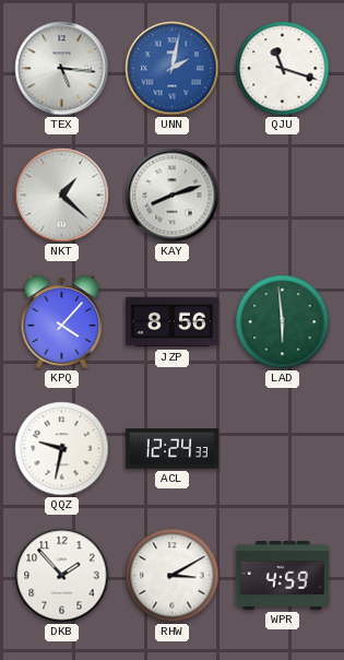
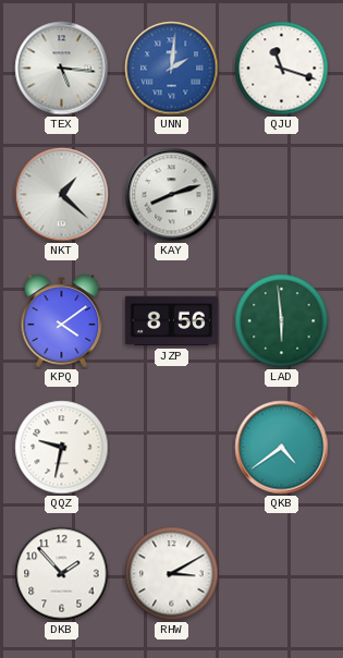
UNN: 2:02 -> 2:01 (172, 69)
KPQ: 4:07 -> 4:09 (62, 321)
ACL: 12:24 -> none (171, 449)
QKB: none -> 4:39 (282, 448)
WPR: 4:59 -> none (282, 575)
